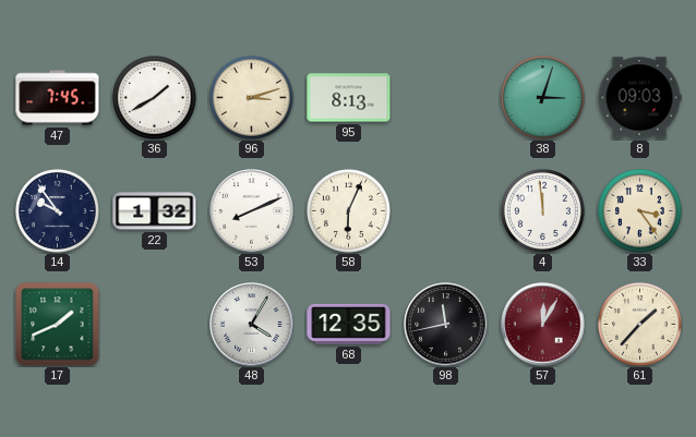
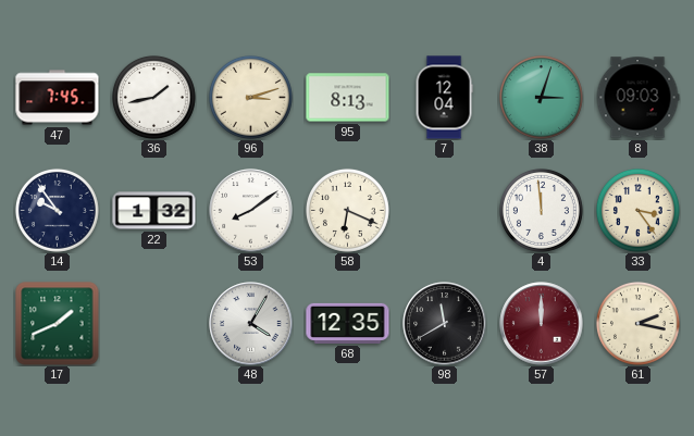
36: 1:40 -> 1:43 (153, 97)
7: none -> 12:04 (444, 98)
53: 8:11 -> 8:09 (251, 211)
58: 6:04 -> 6:19 (347, 210)
98: 11:43 -> 11:40 (445, 324)
57: 12:05 -> 12:00 (542, 324)
61: 1:37 -> 2:17 (637, 323)
